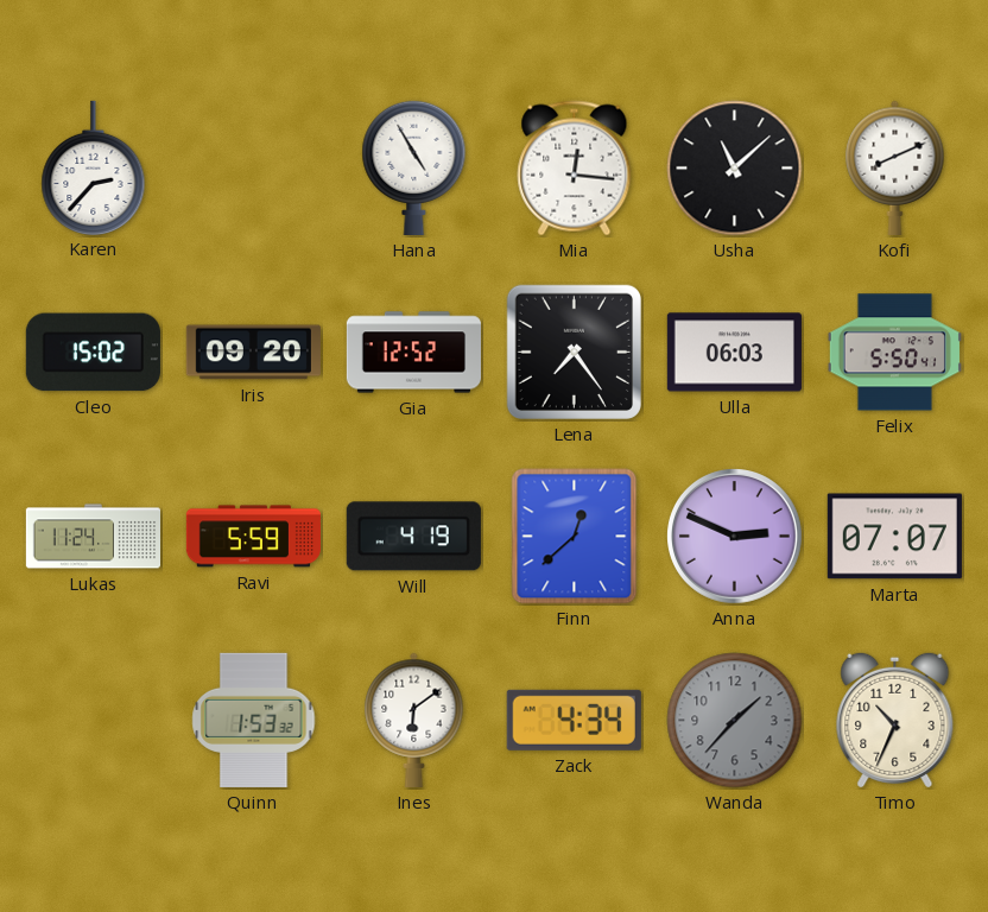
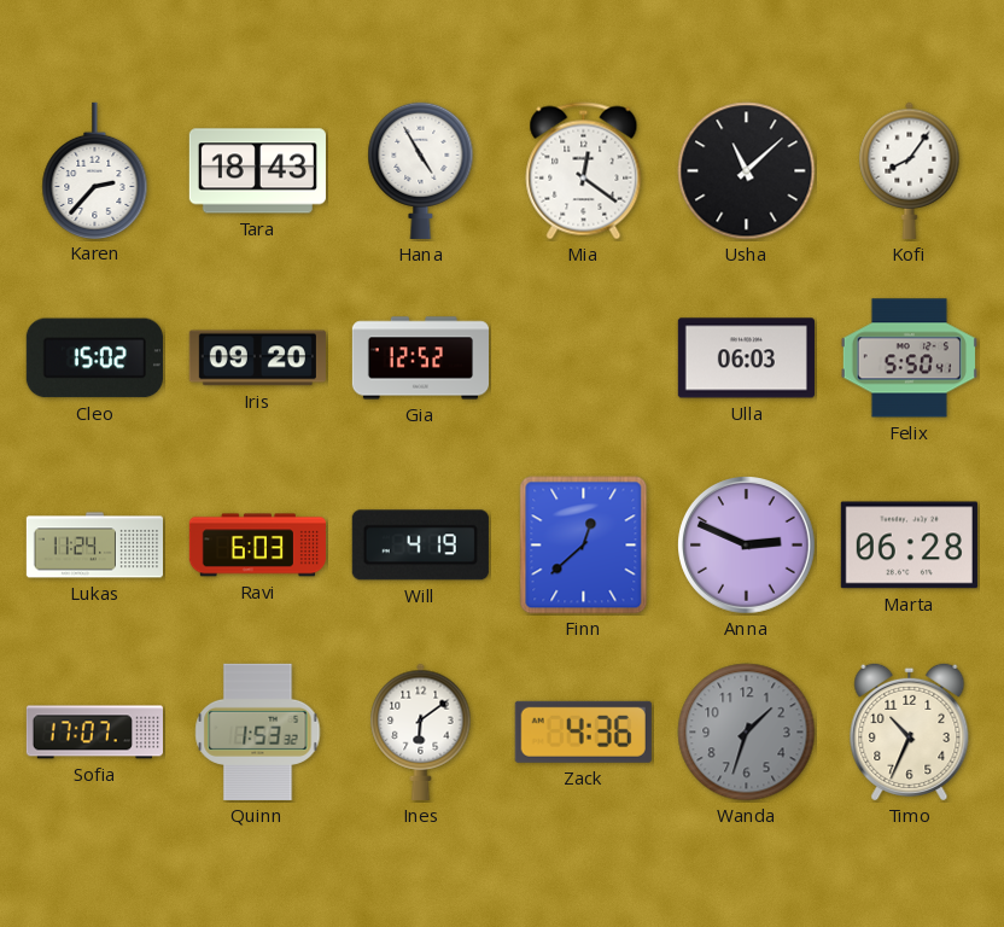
Tara: none -> 18:43 (257, 171)
Mia: 12:16 -> 12:21 (584, 171)
Kofi: 8:11 -> 8:06 (910, 170)
Lena: 7:24 -> none (574, 351)
Ravi: 5:59 -> 6:03 (257, 546)
Marta: 07:07 -> 06:28 (909, 546)
Sofia: none -> 17:07 (94, 733)
Zack: 4:34 -> 4:36 (583, 731)
Wanda: 1:37 -> 1:33 (747, 733)
